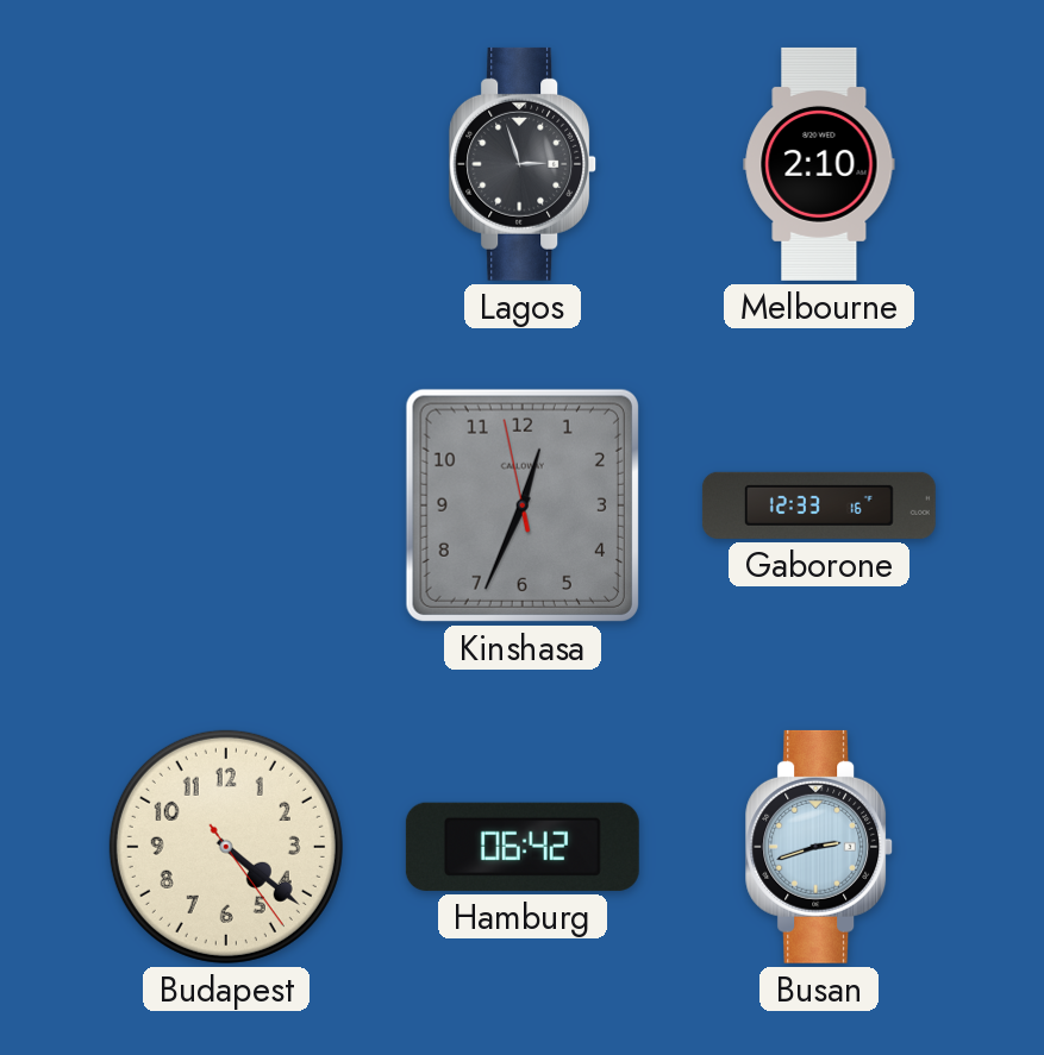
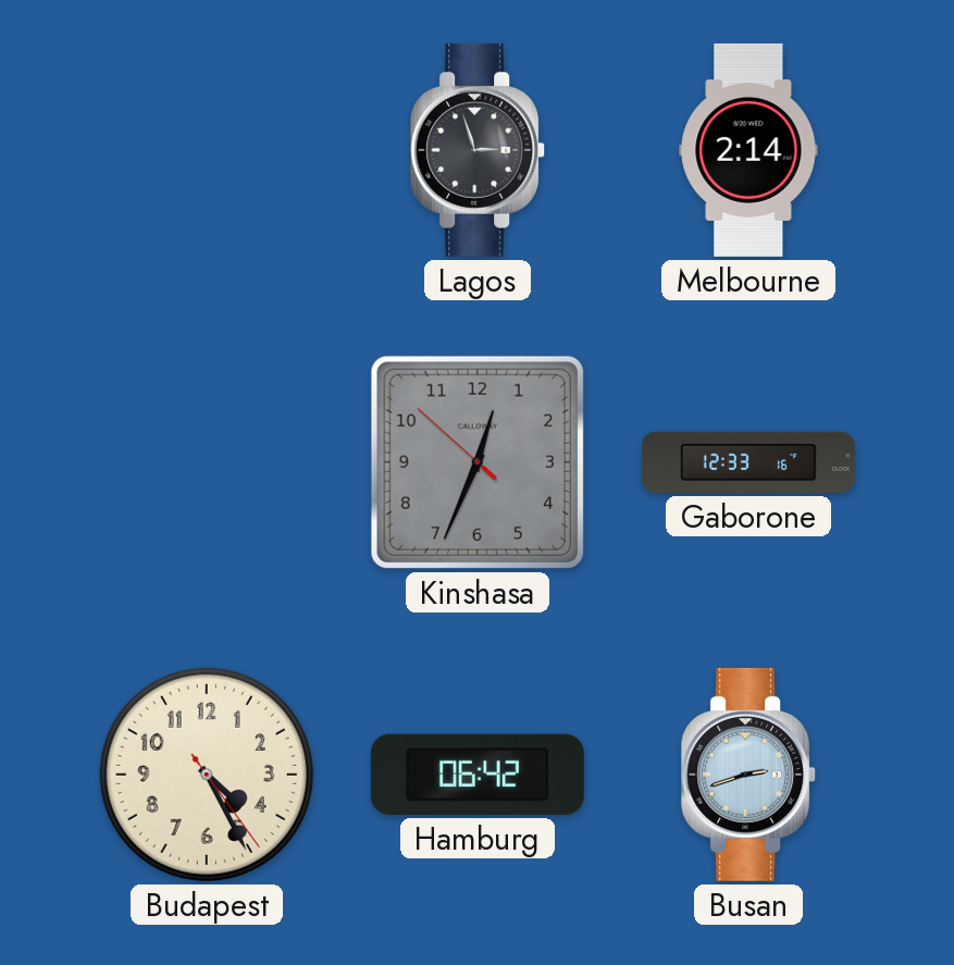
Melbourne: 2:10 -> 2:14 (748, 150)
Kinshasa: 12:33:58 -> 12:33:52 (478, 462)
Budapest: 4:21 -> 4:25 (207, 775)
